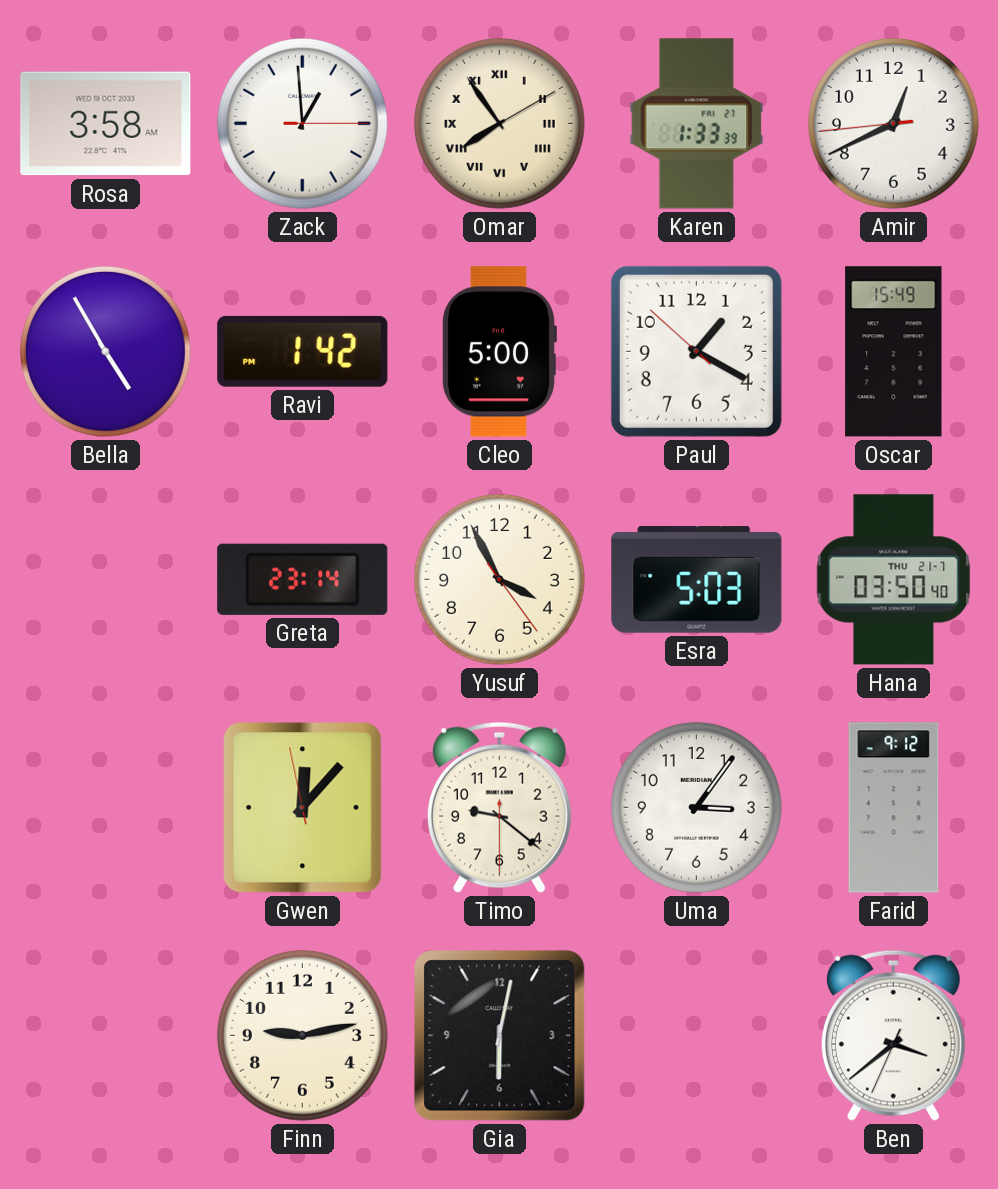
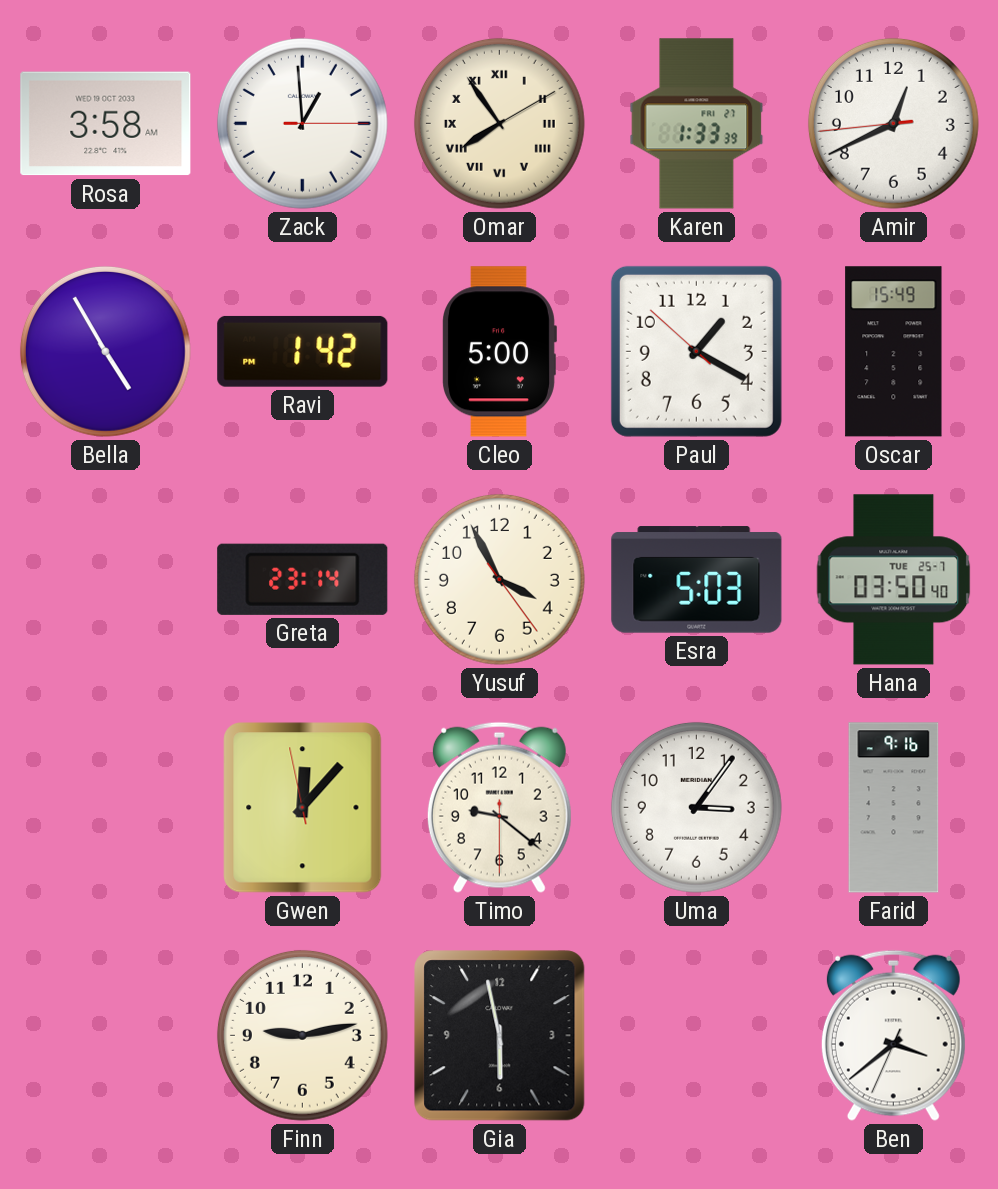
Hana date: THU 21-7 -> TUE 25-7 (894, 580)
Farid: 9:12 -> 9:16 (894, 808)
Gia: 6:02 -> 5:58 (500, 1036)
